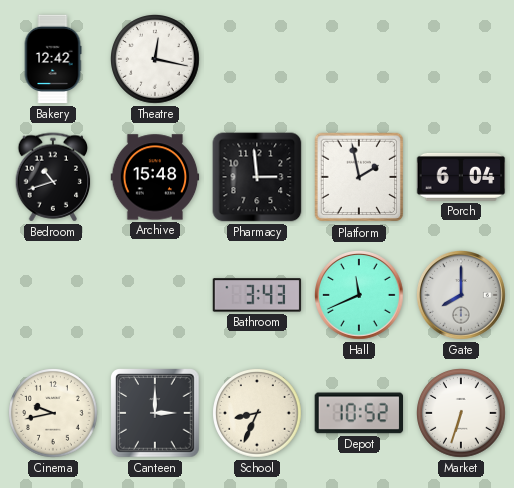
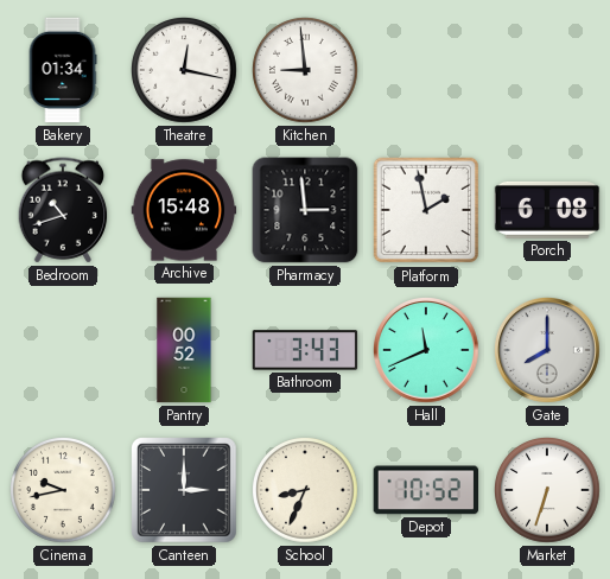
Bakery: 12:42 -> 01:34 (63, 70)
Kitchen: none -> 8:59 (306, 71)
Porch: 6:04 -> 6:08 (547, 210)
Pantry: none -> 00:52 (184, 350)
